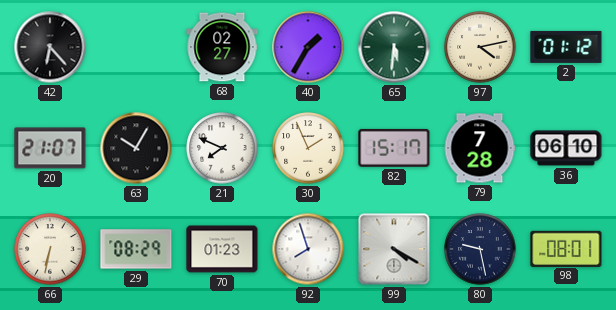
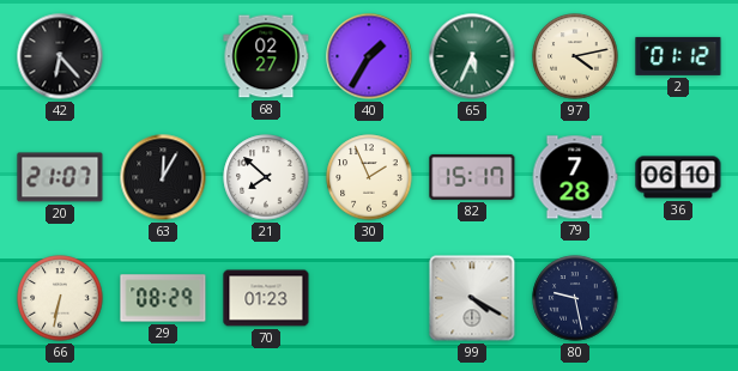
65: 5:31 -> 5:34 (472, 56)
63: 10:05 -> 12:05 (163, 177)
21: 7:49 -> 7:52 (266, 177)
92: 7:57 -> none (308, 249)
98: 08:01 -> none (566, 248)
